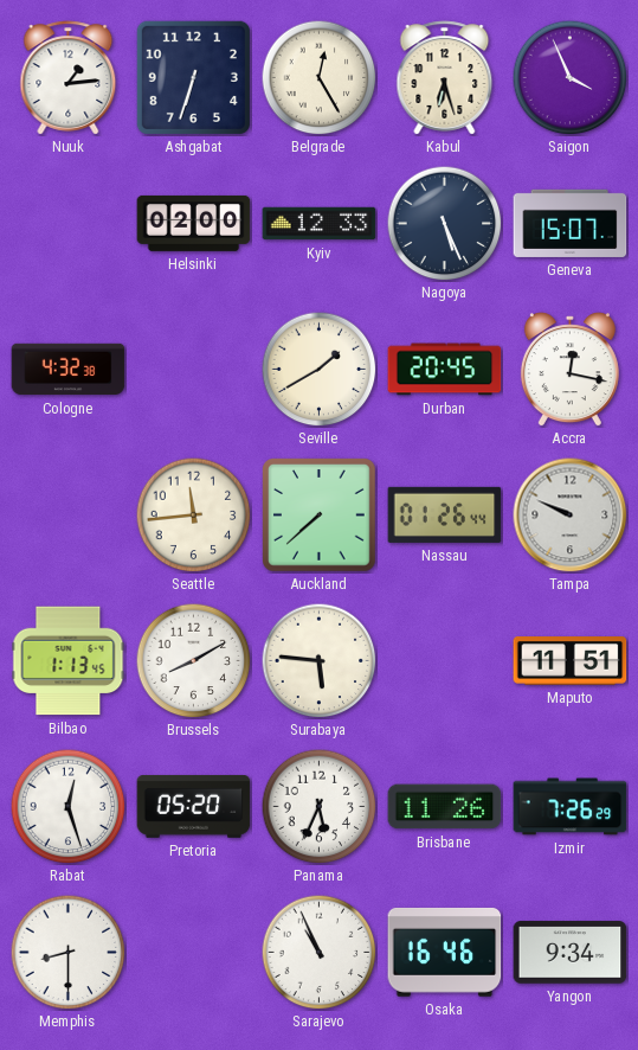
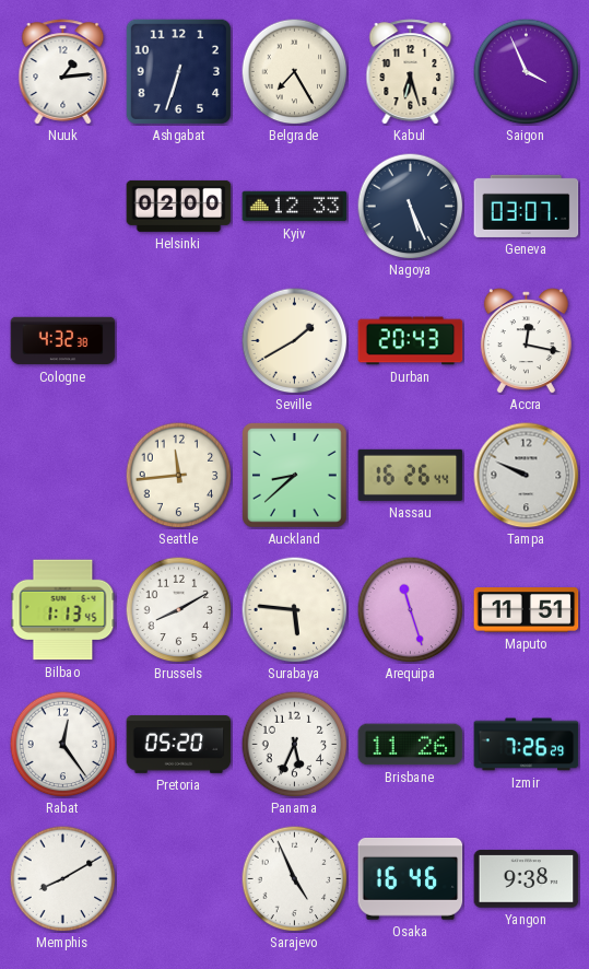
Belgrade: 12:25 -> 7:25 (294, 71)
Geneva: 15:07 -> 03:07 (527, 206)
Durban: 20:45 -> 20:43 (411, 341)
Auckland: 7:38 -> 8:38 (295, 476)
Nassau: 01:26 -> 16:26 (411, 475)
Arequipa: none -> 11:27 (410, 609)
Rabat: 12:27 -> 12:24 (62, 744)
Memphis: 8:30 -> 8:10 (62, 878)
Sarajevo: 10:56 -> 4:56 (294, 878)
Yangon: 9:34 -> 9:38 (527, 879)
